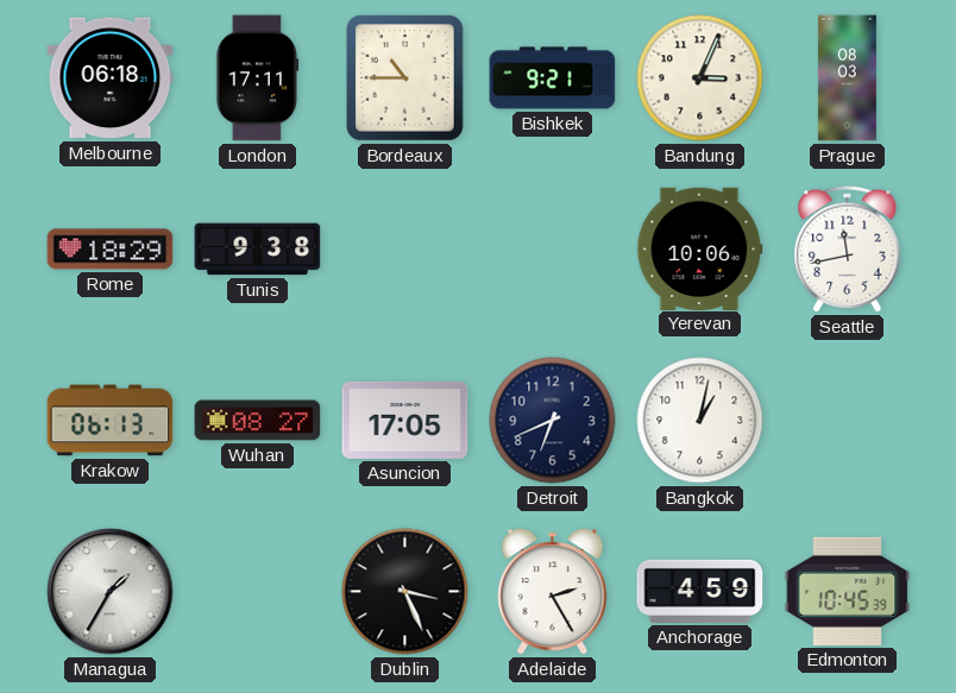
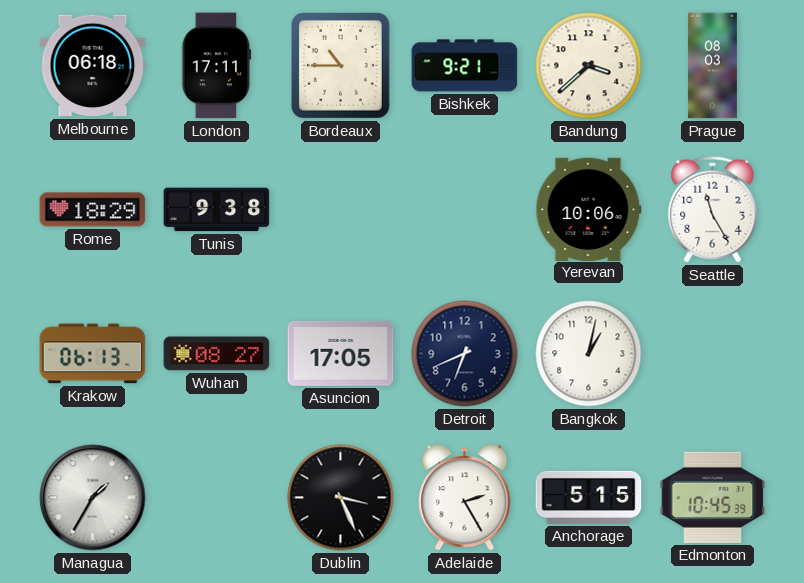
Bandung: 3:04 -> 3:38 (589, 66)
Seattle: 11:43 -> 11:25 (713, 210)
Anchorage: 4:59 -> 5:15 (589, 497)
